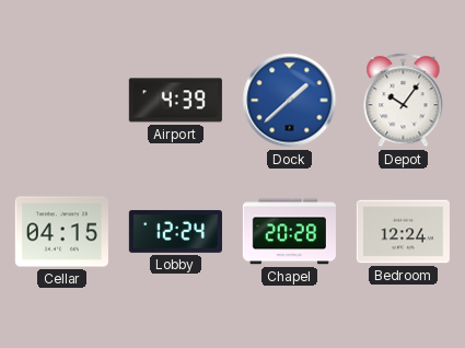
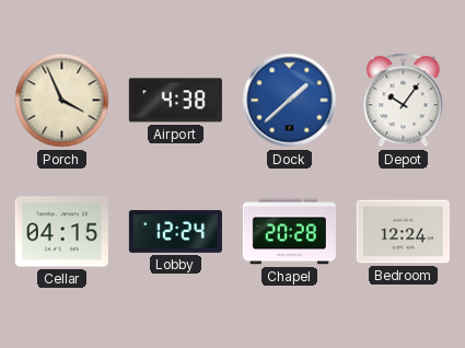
Porch: none -> 3:56 (62, 101)
Airport: 4:39 -> 4:38 (175, 101)
